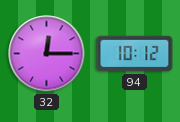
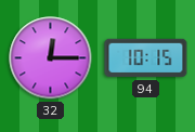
94: 10:12 -> 10:15 (146, 58)
